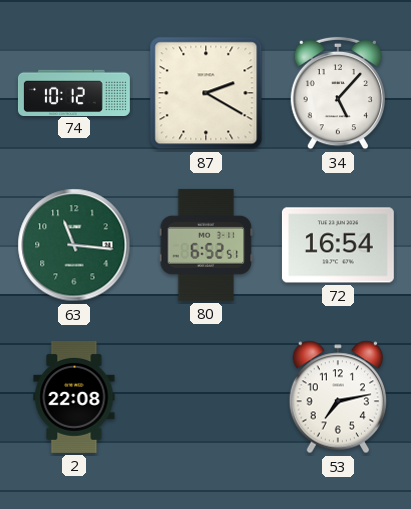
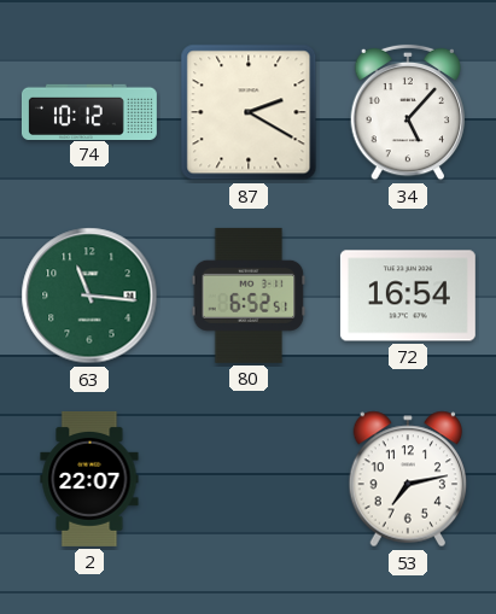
2: 22:08 -> 22:07 (89, 479)
